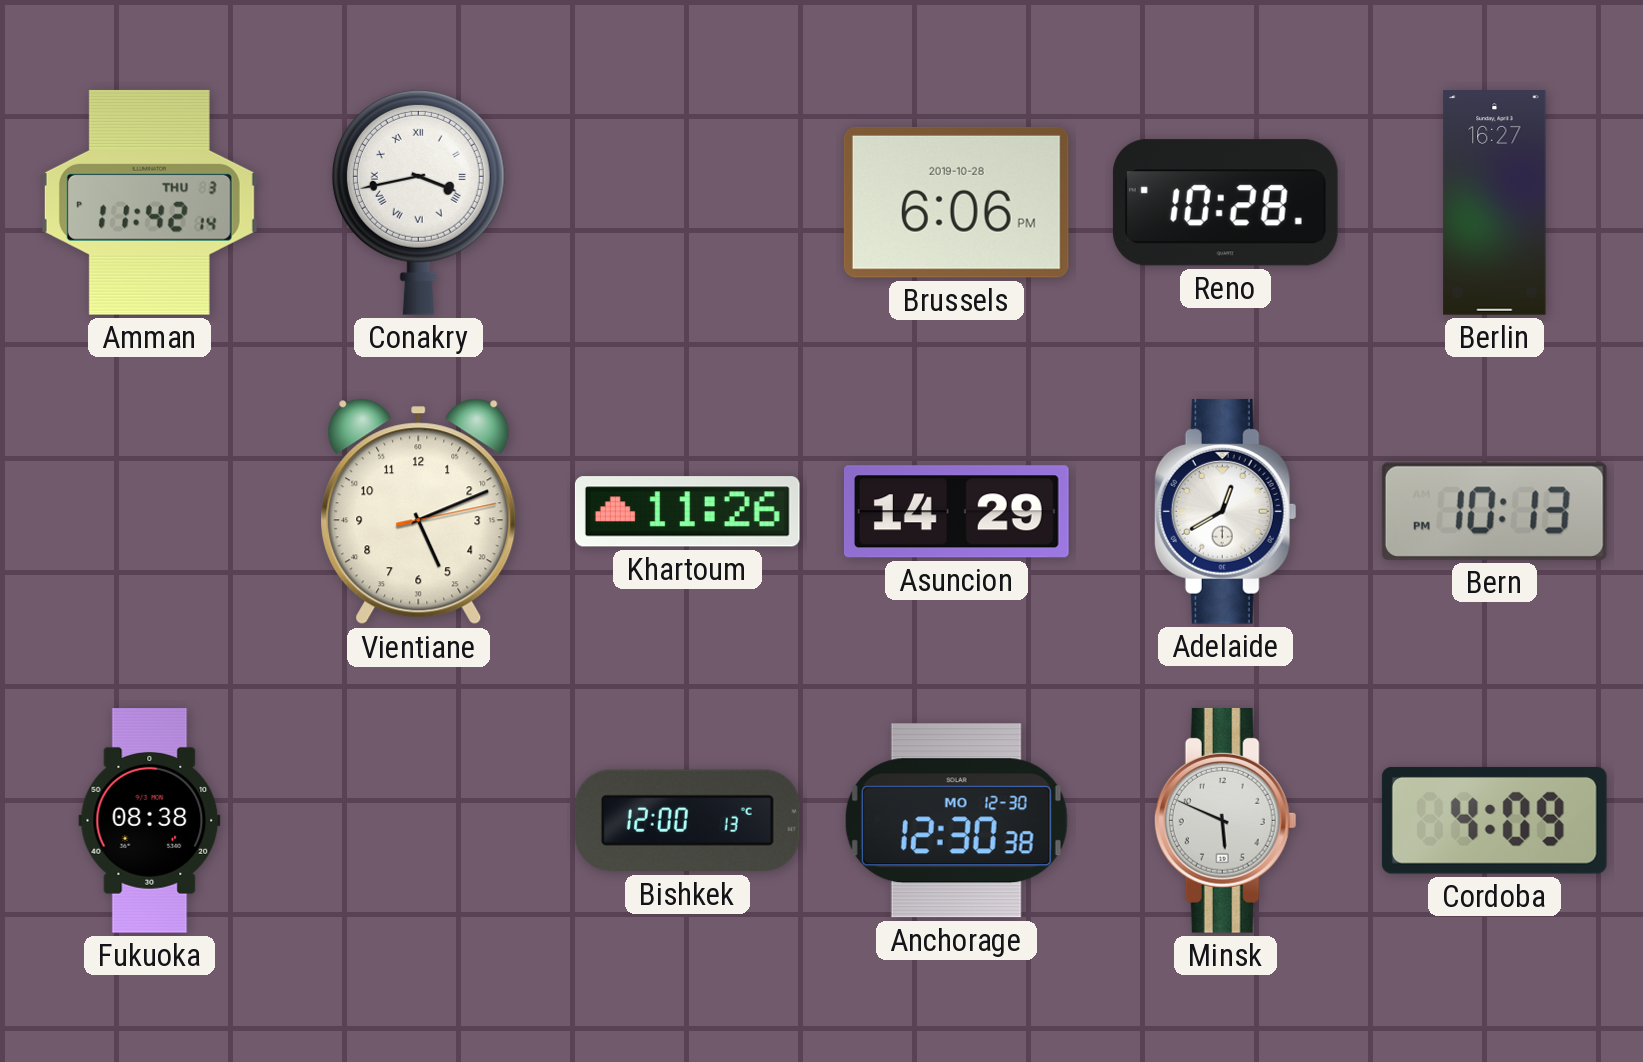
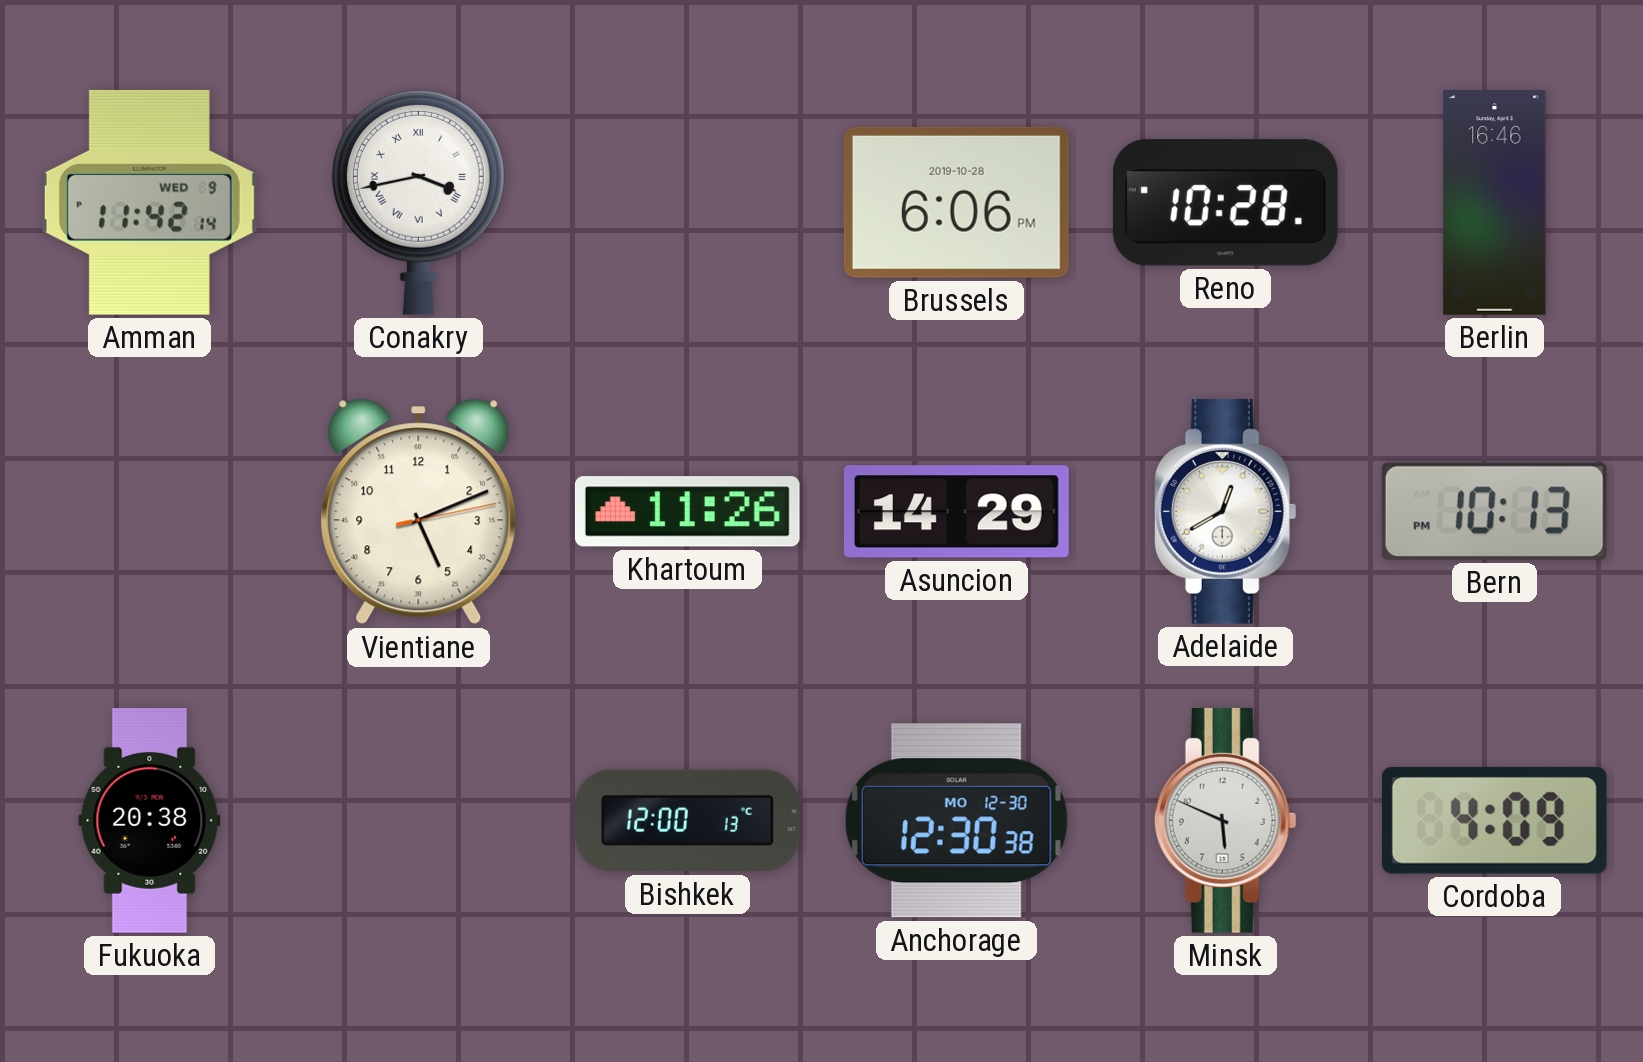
Amman date: THU 3 -> WED 9 (149, 202)
Berlin: 16:27 -> 16:46 (1495, 203)
Fukuoka: 08:38 -> 20:38 (150, 821)
